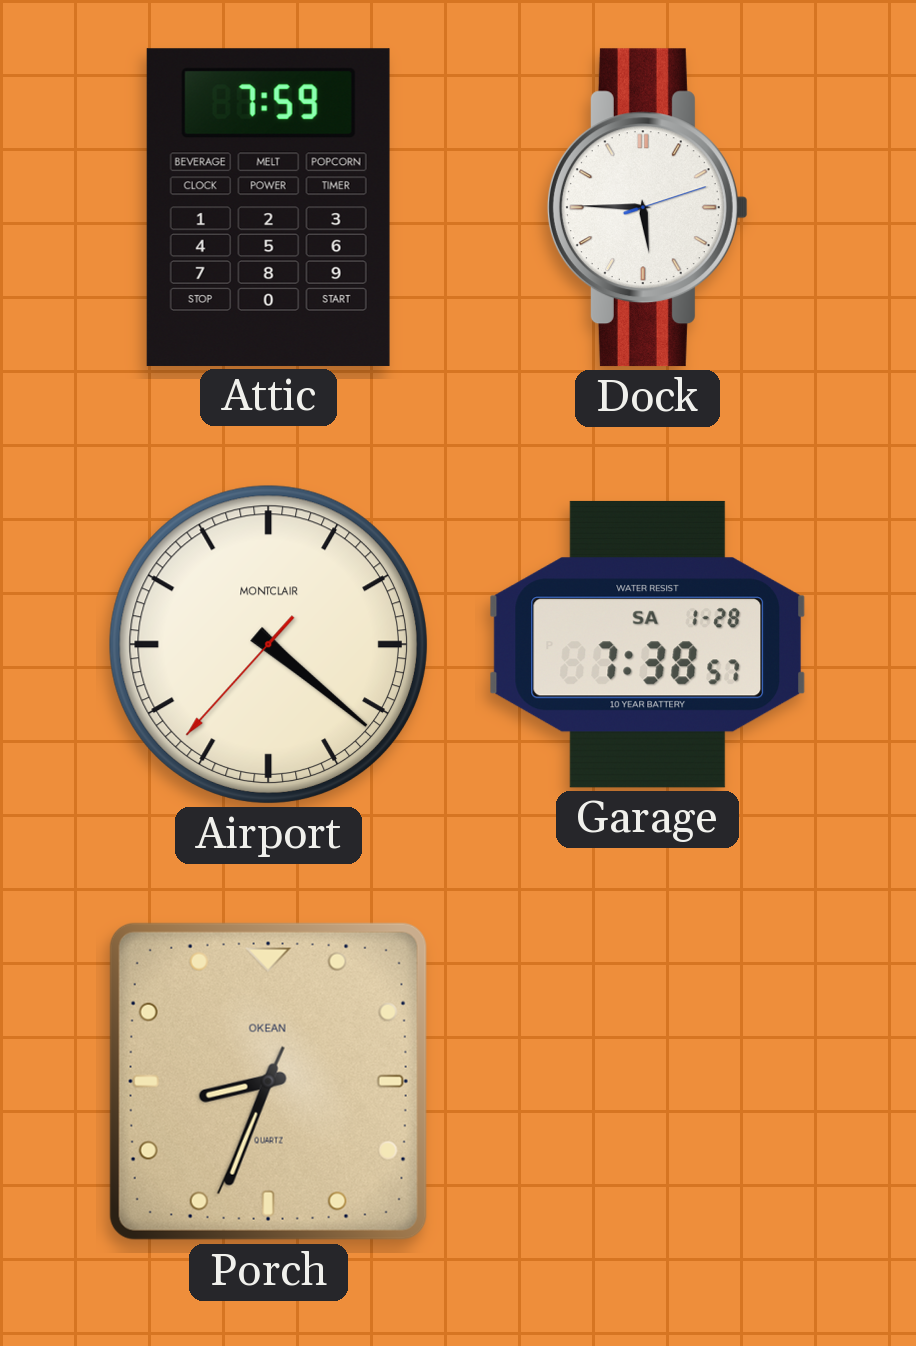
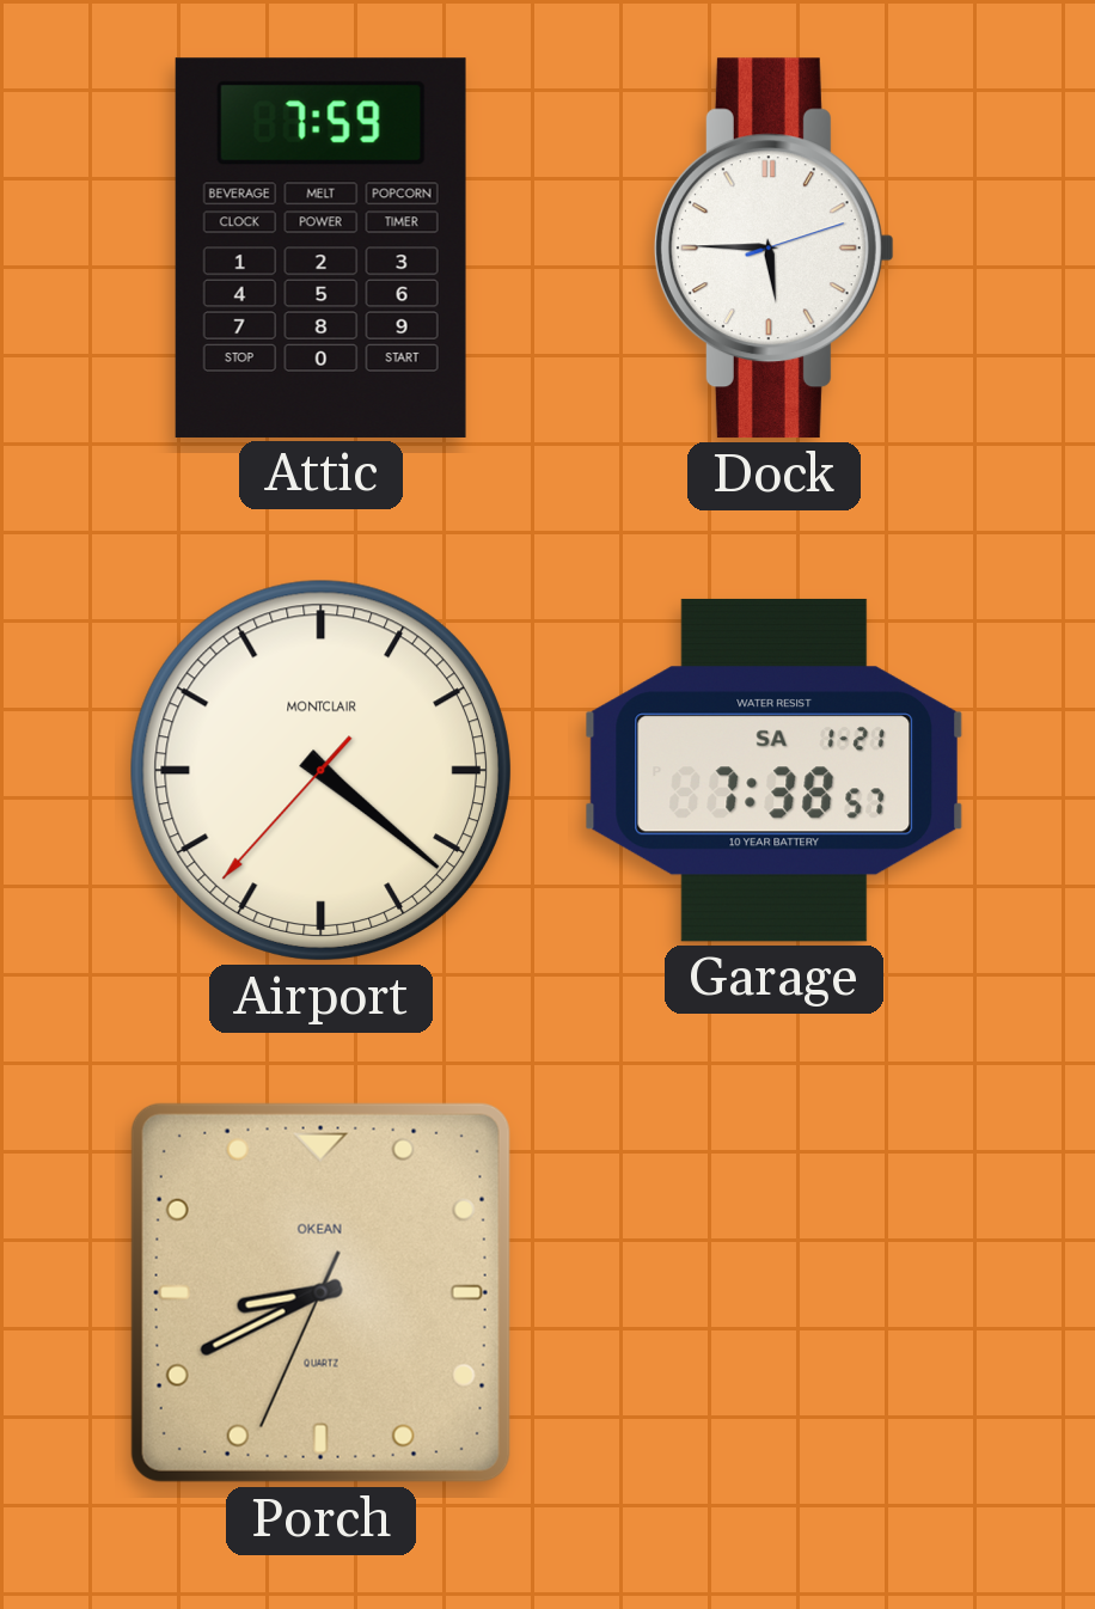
Garage date: SA 1-28 -> SA 1-21 (773, 770)
Porch: 8:33 -> 8:40 (320, 1292)
